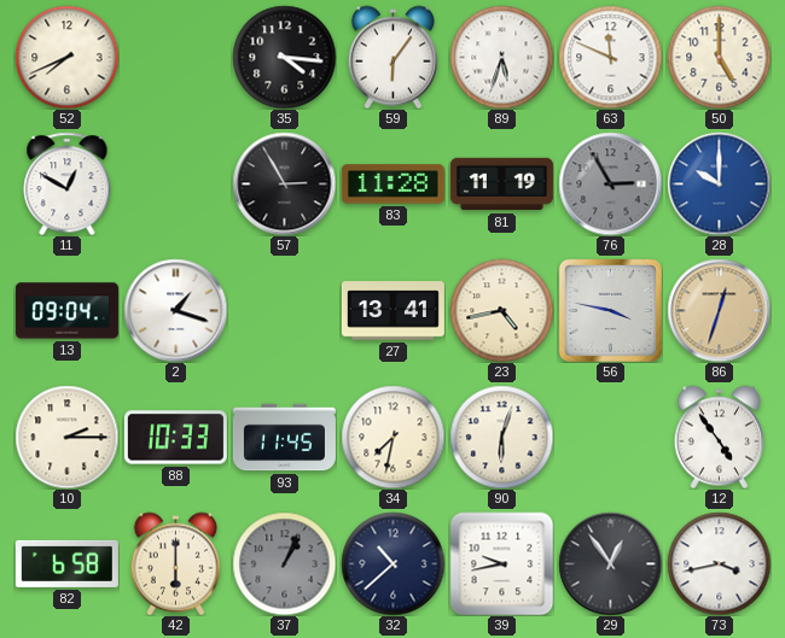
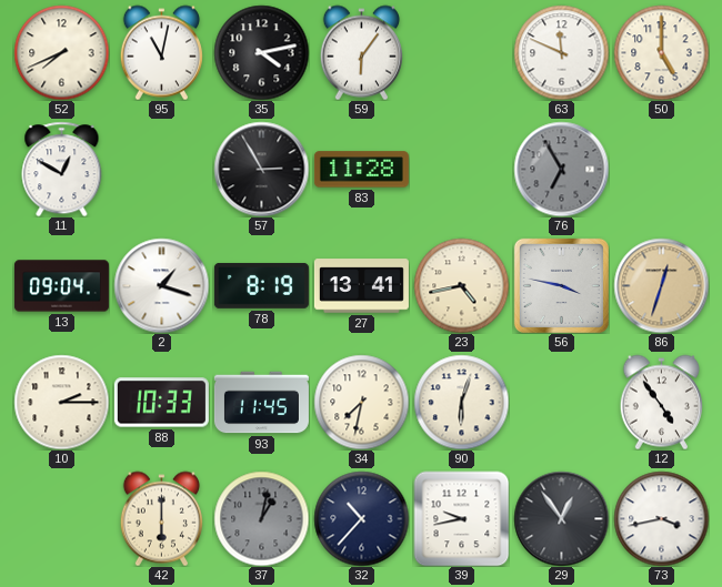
95: none -> 11:02 (161, 52)
35: 4:16 -> 4:13 (261, 52)
89: 5:33 -> none (501, 57)
81: 11:19 -> none (501, 185)
76: 2:55 -> 6:55 (561, 169)
28: 10:00 -> none (719, 183)
78: none -> 8:19 (261, 285)
82: 6:58 -> none (66, 563)
37: 1:04 -> 1:02 (261, 518)
32: 10:38 -> 10:37 (361, 518)
